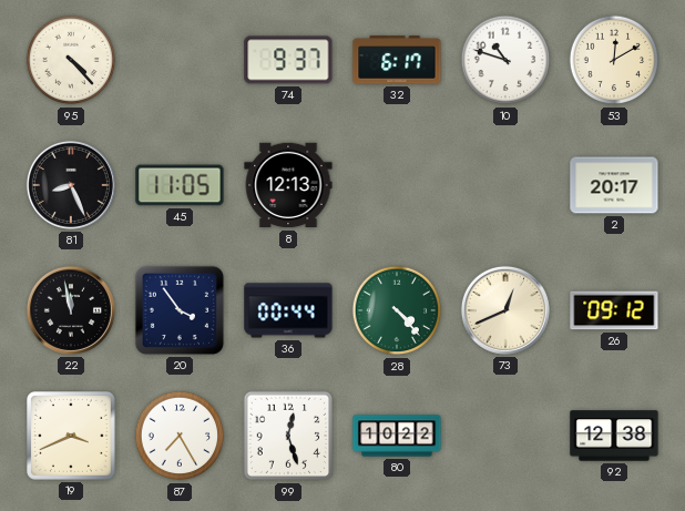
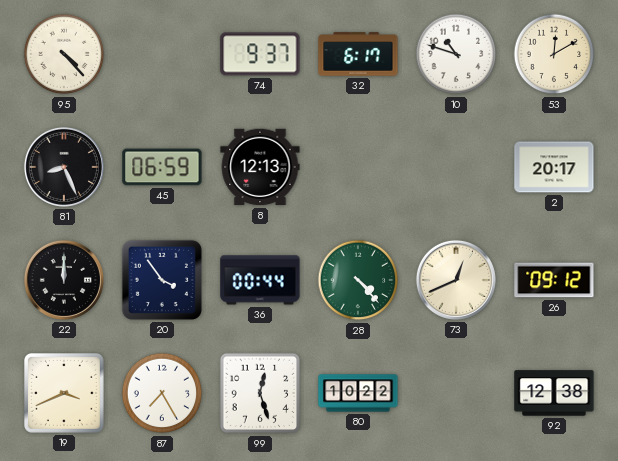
45: 11:05 -> 06:59 (162, 167)
22: 11:58 -> 12:00 (64, 280)
